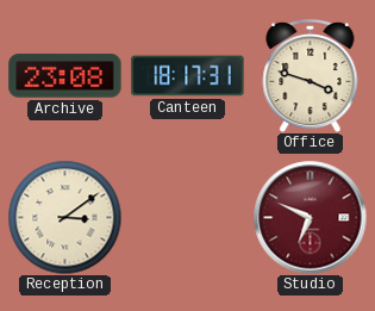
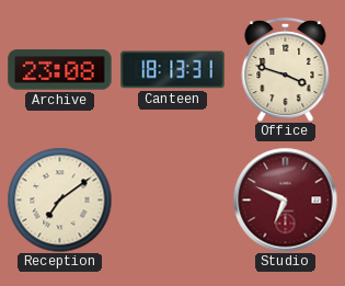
Canteen: 18:17 -> 18:13 (173, 70)
Reception: 3:09 -> 7:09 (59, 199)
